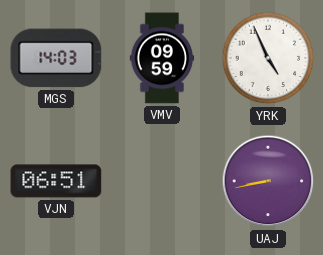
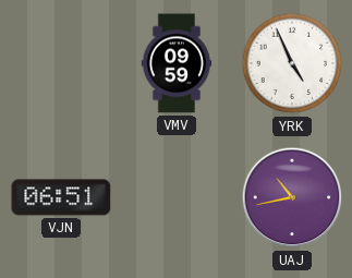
MGS: 14:03 -> none (56, 58)
UAJ: 8:43 -> 10:43 (292, 197)
